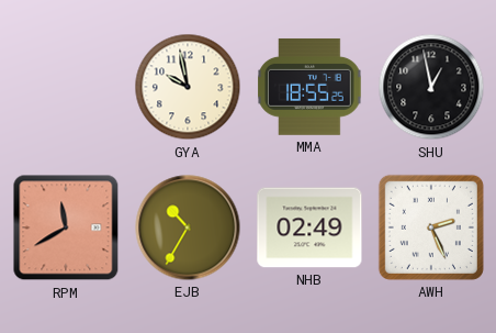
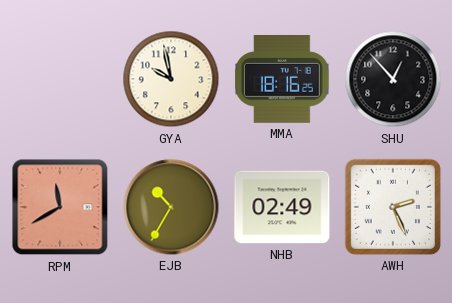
MMA: 18:55 -> 18:16 (282, 79)
SHU: 12:58 -> 12:53 (393, 79)
